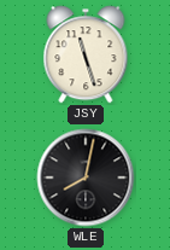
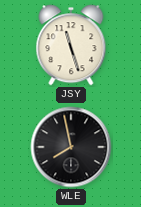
WLE: 8:02 -> 7:58 (71, 147)
